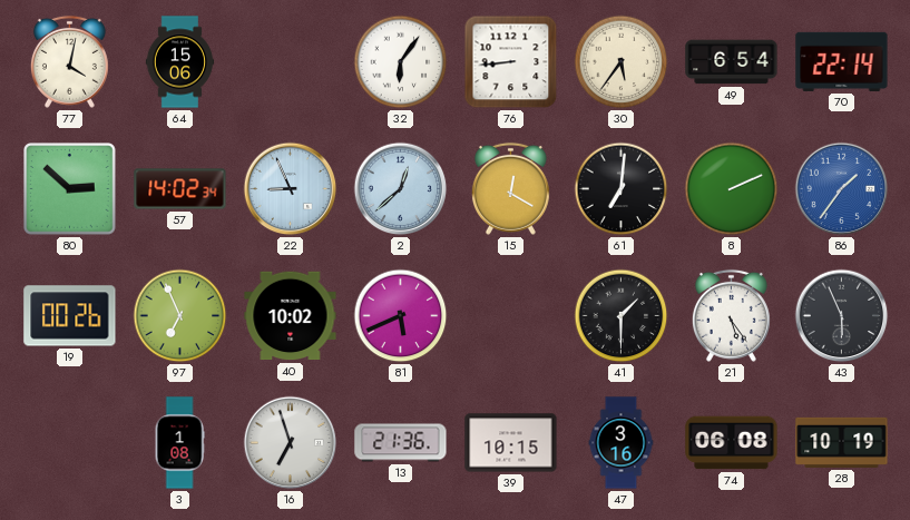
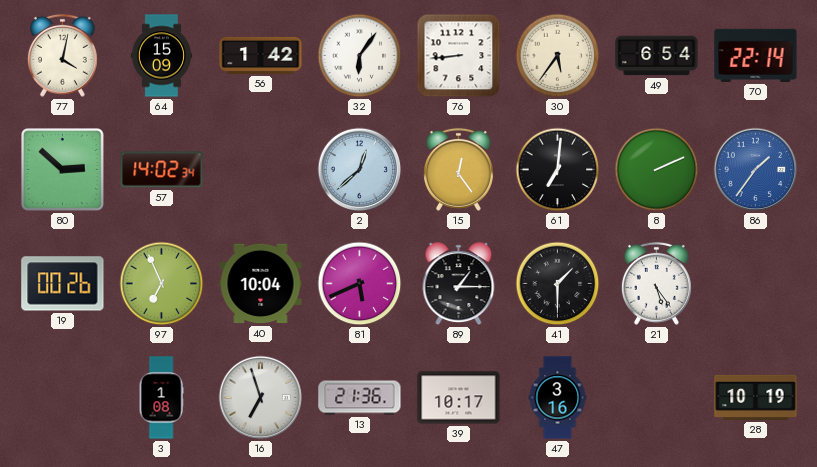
64: 15:06 -> 15:09 (162, 56)
56: none -> 1:42 (261, 55)
22: 8:56 -> none (291, 189)
15: 12:20 -> 12:24 (458, 169)
40: 10:02 -> 10:04 (261, 284)
89: none -> 1:15 (459, 284)
43: 5:56 -> none (842, 316)
39: 10:15 -> 10:17 (459, 398)
74: 06:08 -> none (732, 443)
